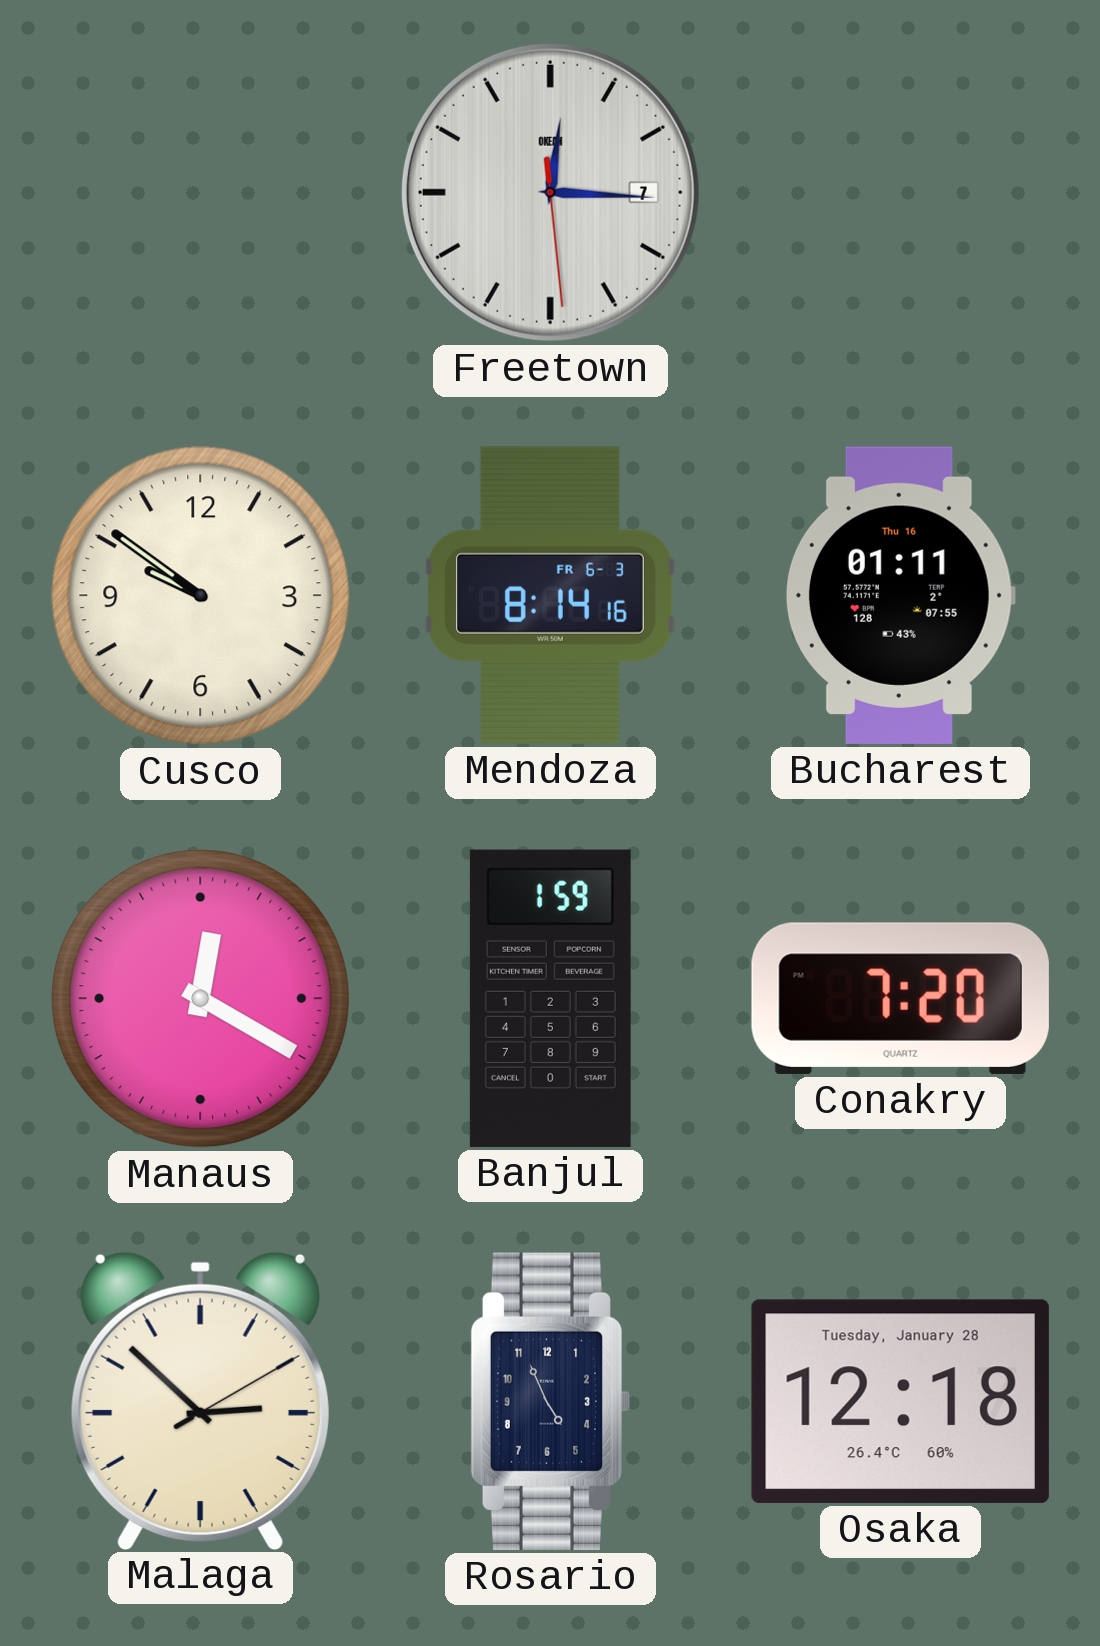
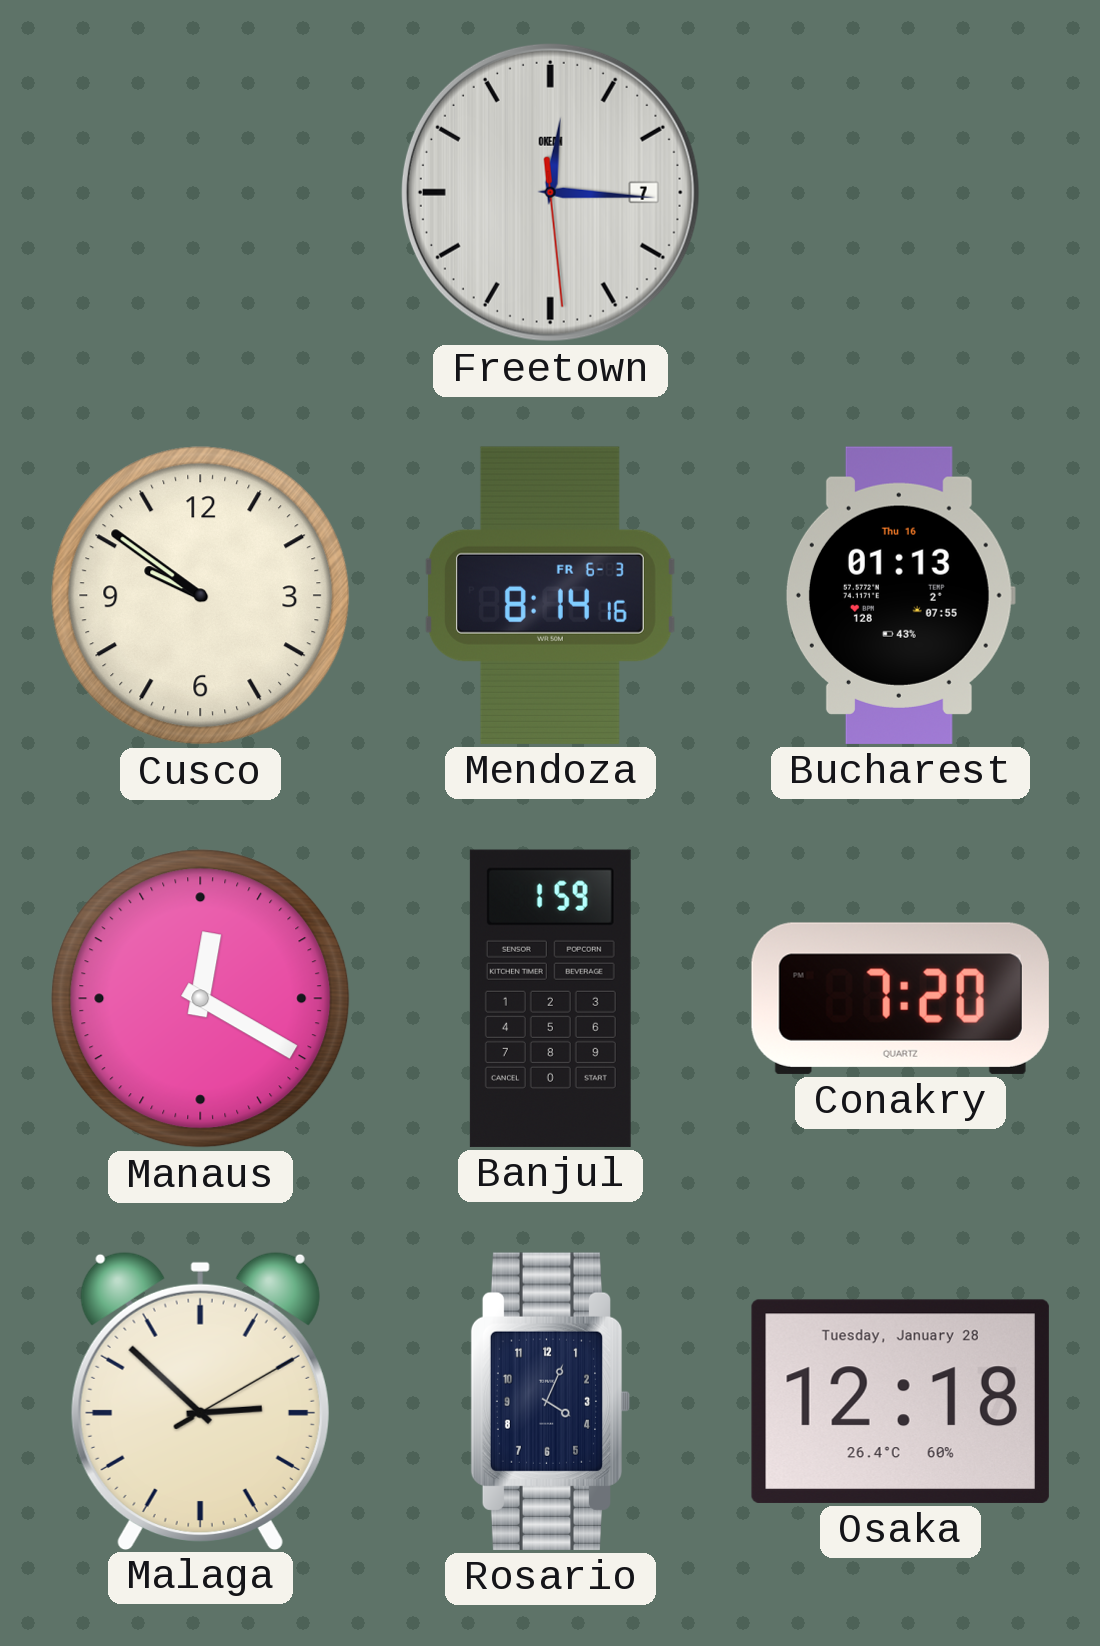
Bucharest: 01:11 -> 01:13 (900, 595)
Rosario: 4:56 -> 4:04 (551, 1401)
